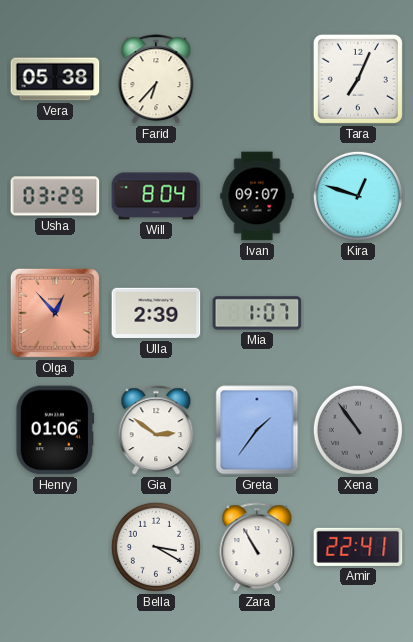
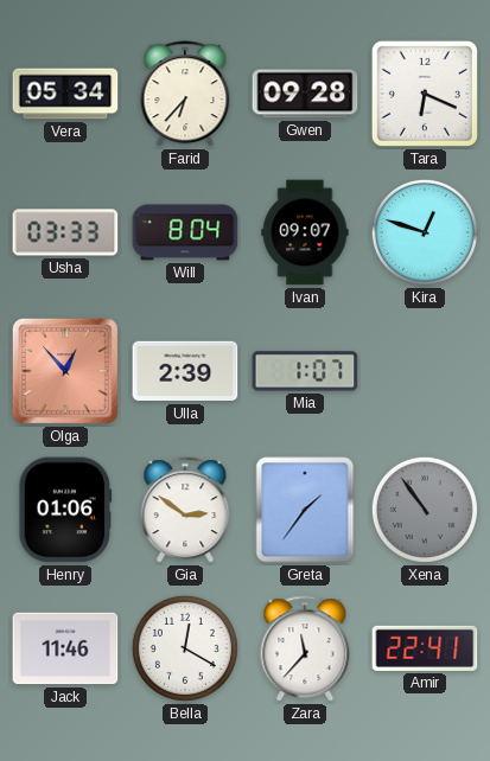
Vera: 05:38 -> 05:34 (65, 94)
Gwen: none -> 09:28 (305, 94)
Tara: 7:04 -> 6:19 (425, 94)
Usha: 03:29 -> 03:33 (65, 232)
Jack: none -> 11:46 (65, 648)
Bella: 3:20 -> 12:20 (185, 648)
Zara: 10:55 -> 11:37 (305, 650)
